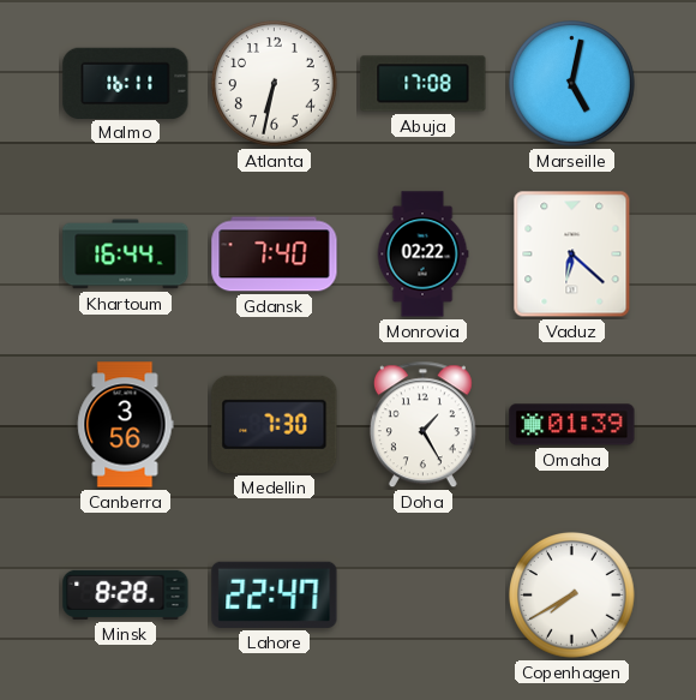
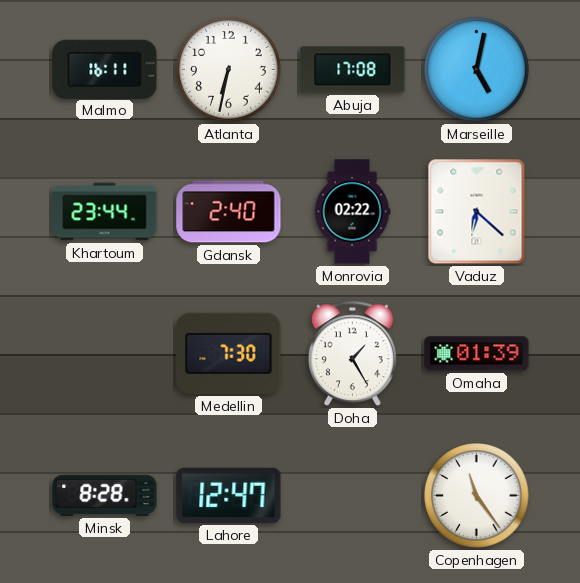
Khartoum: 16:44 -> 23:44 (105, 212)
Gdansk: 7:40 -> 2:40 (229, 212)
Canberra: 3:56 -> none (125, 425)
Lahore: 22:47 -> 12:47 (229, 495)
Copenhagen: 7:40 -> 11:24 (477, 496)
